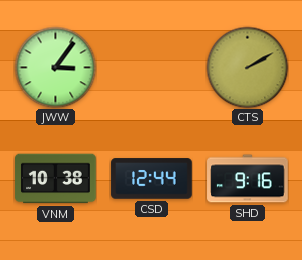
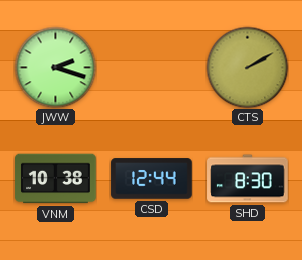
JWW: 3:06 -> 2:18 (55, 67)
SHD: 9:16 -> 8:30 (248, 179)
